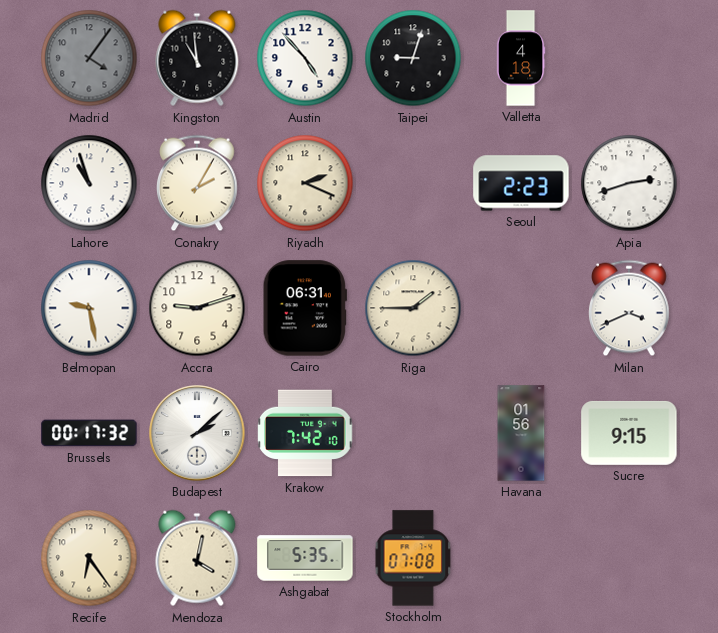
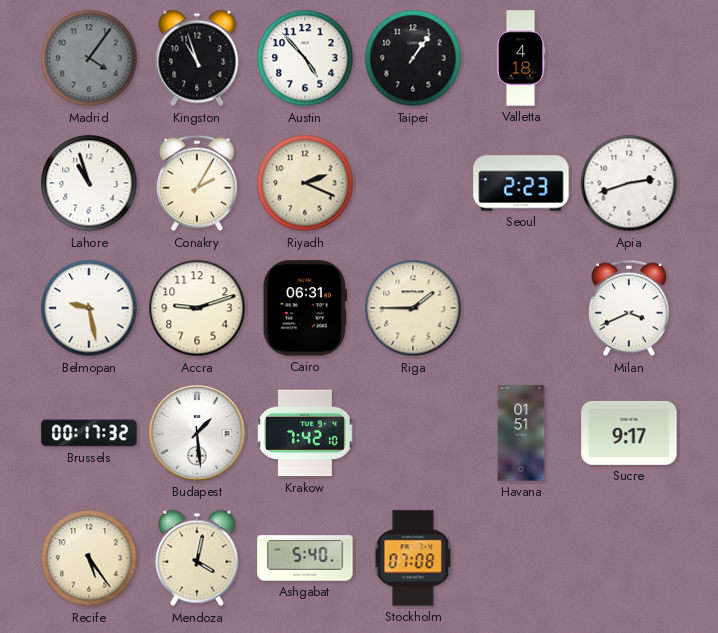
Kingston: 10:59 -> 10:57 (197, 58)
Taipei: 9:03 -> 1:06 (413, 58)
Budapest: 2:08 -> 1:29 (197, 433)
Havana: 01:56 -> 01:51 (521, 433)
Sucre: 9:15 -> 9:17 (629, 433)
Recife: 6:24 -> 5:24 (89, 558)
Ashgabat: 5:35 -> 5:40 (305, 558)
